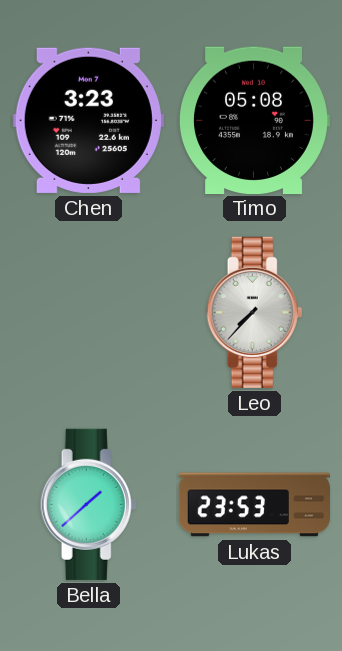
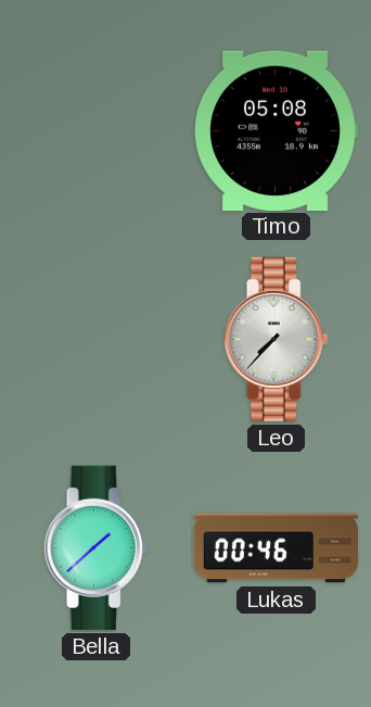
Chen: 3:23 -> none (88, 120)
Lukas: 23:53 -> 00:46 (276, 548)
